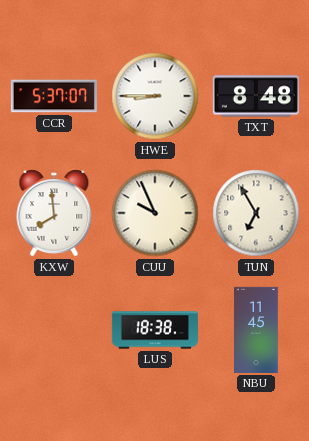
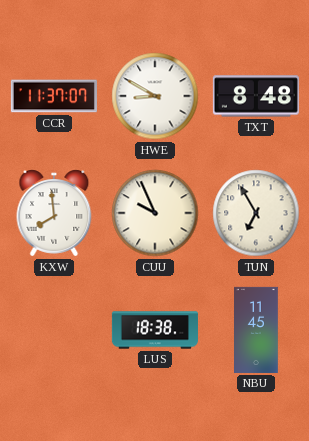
CCR: 5:37 -> 11:37 (54, 96)
HWE: 8:45 -> 8:50 (155, 96)
